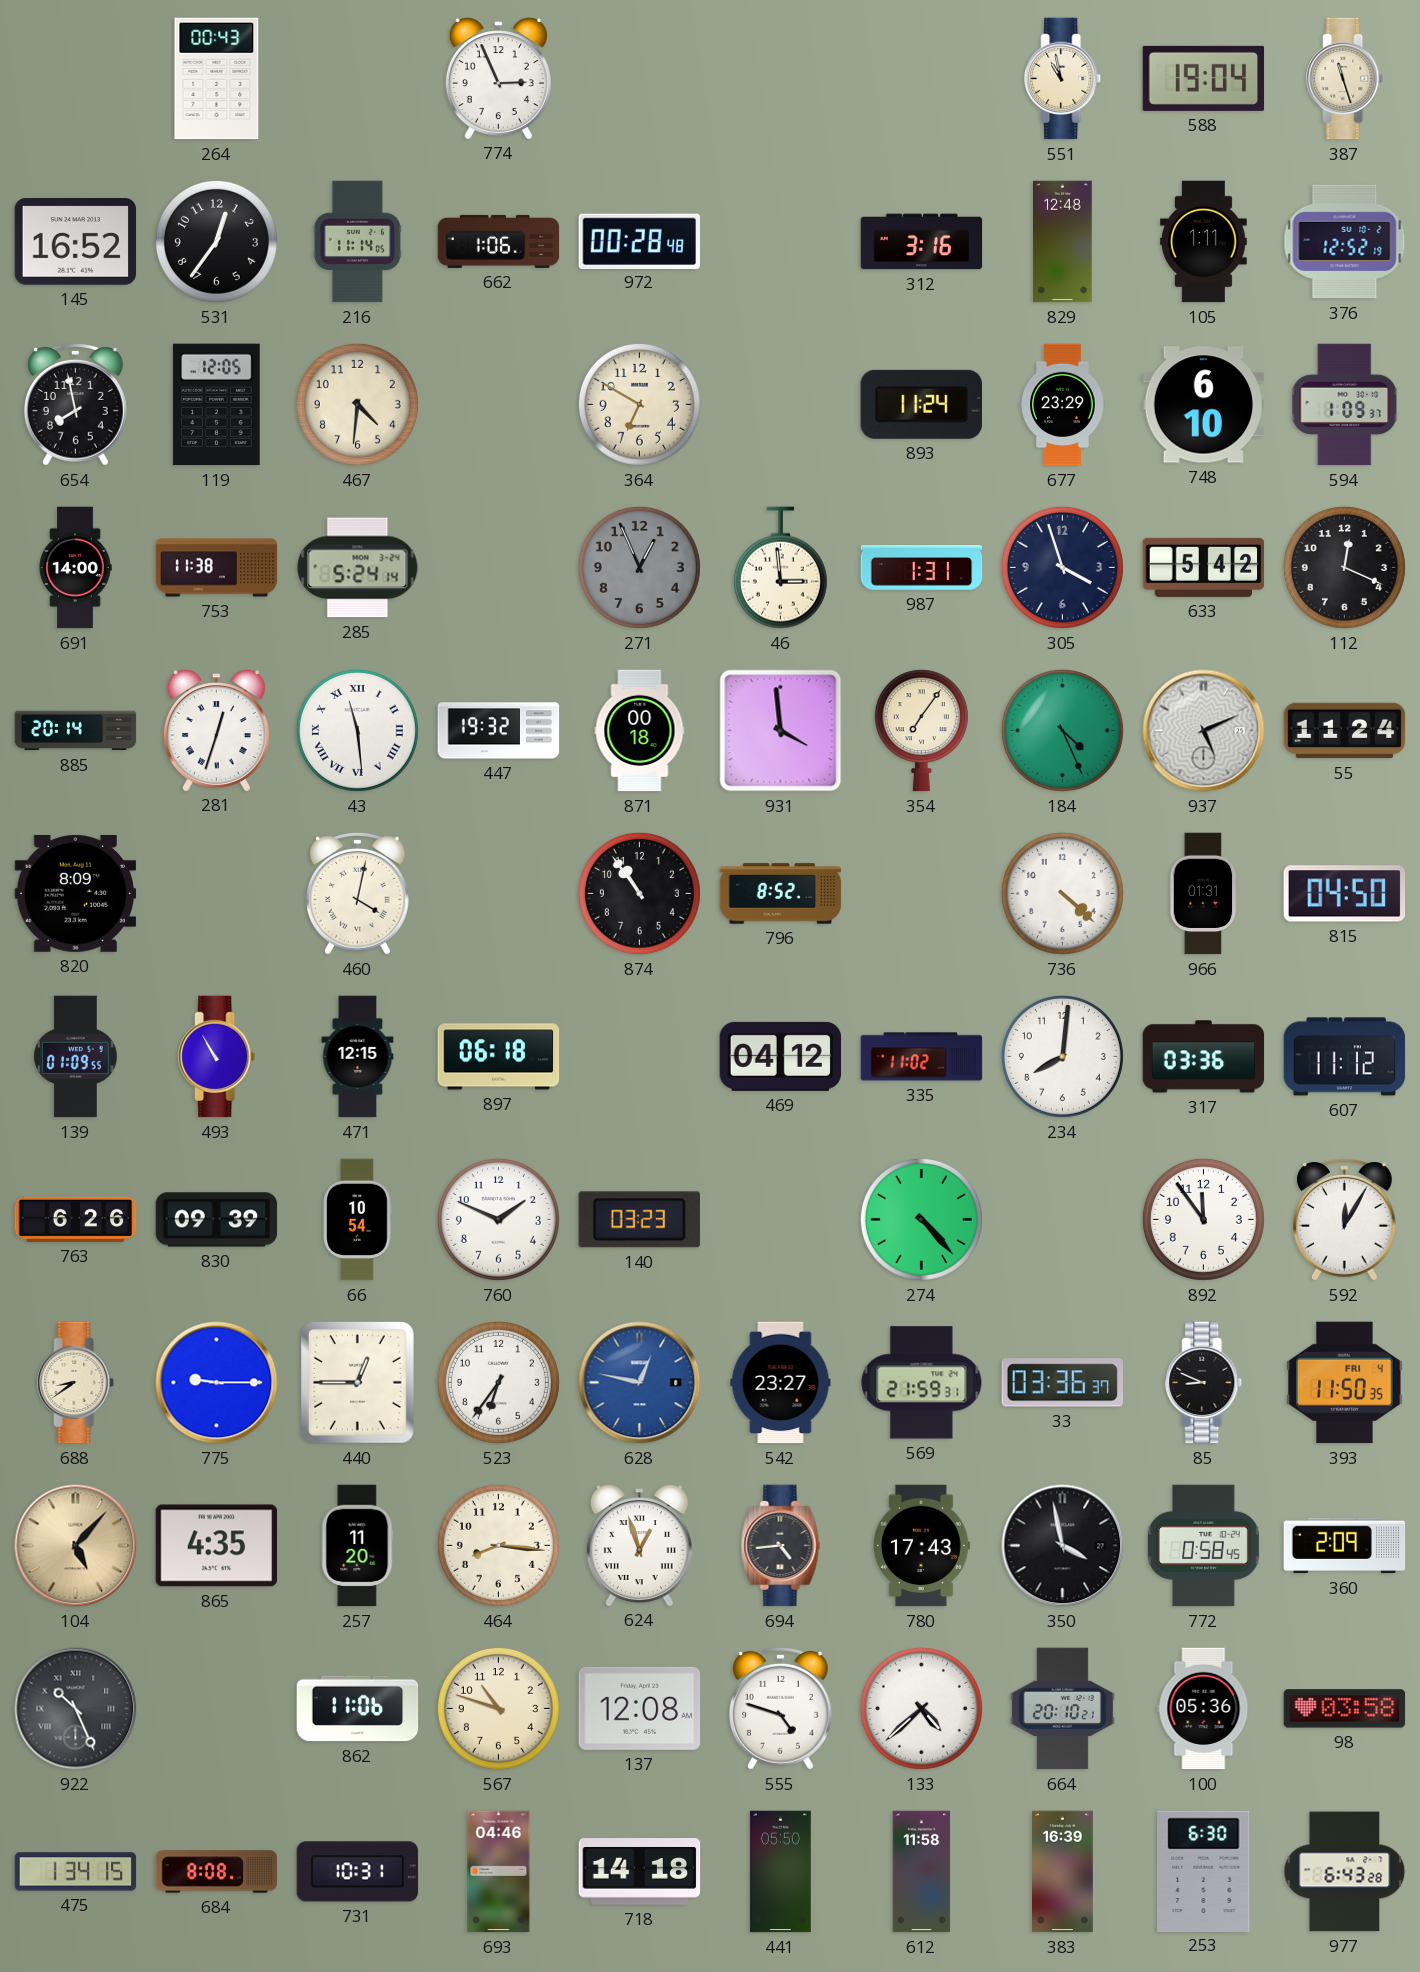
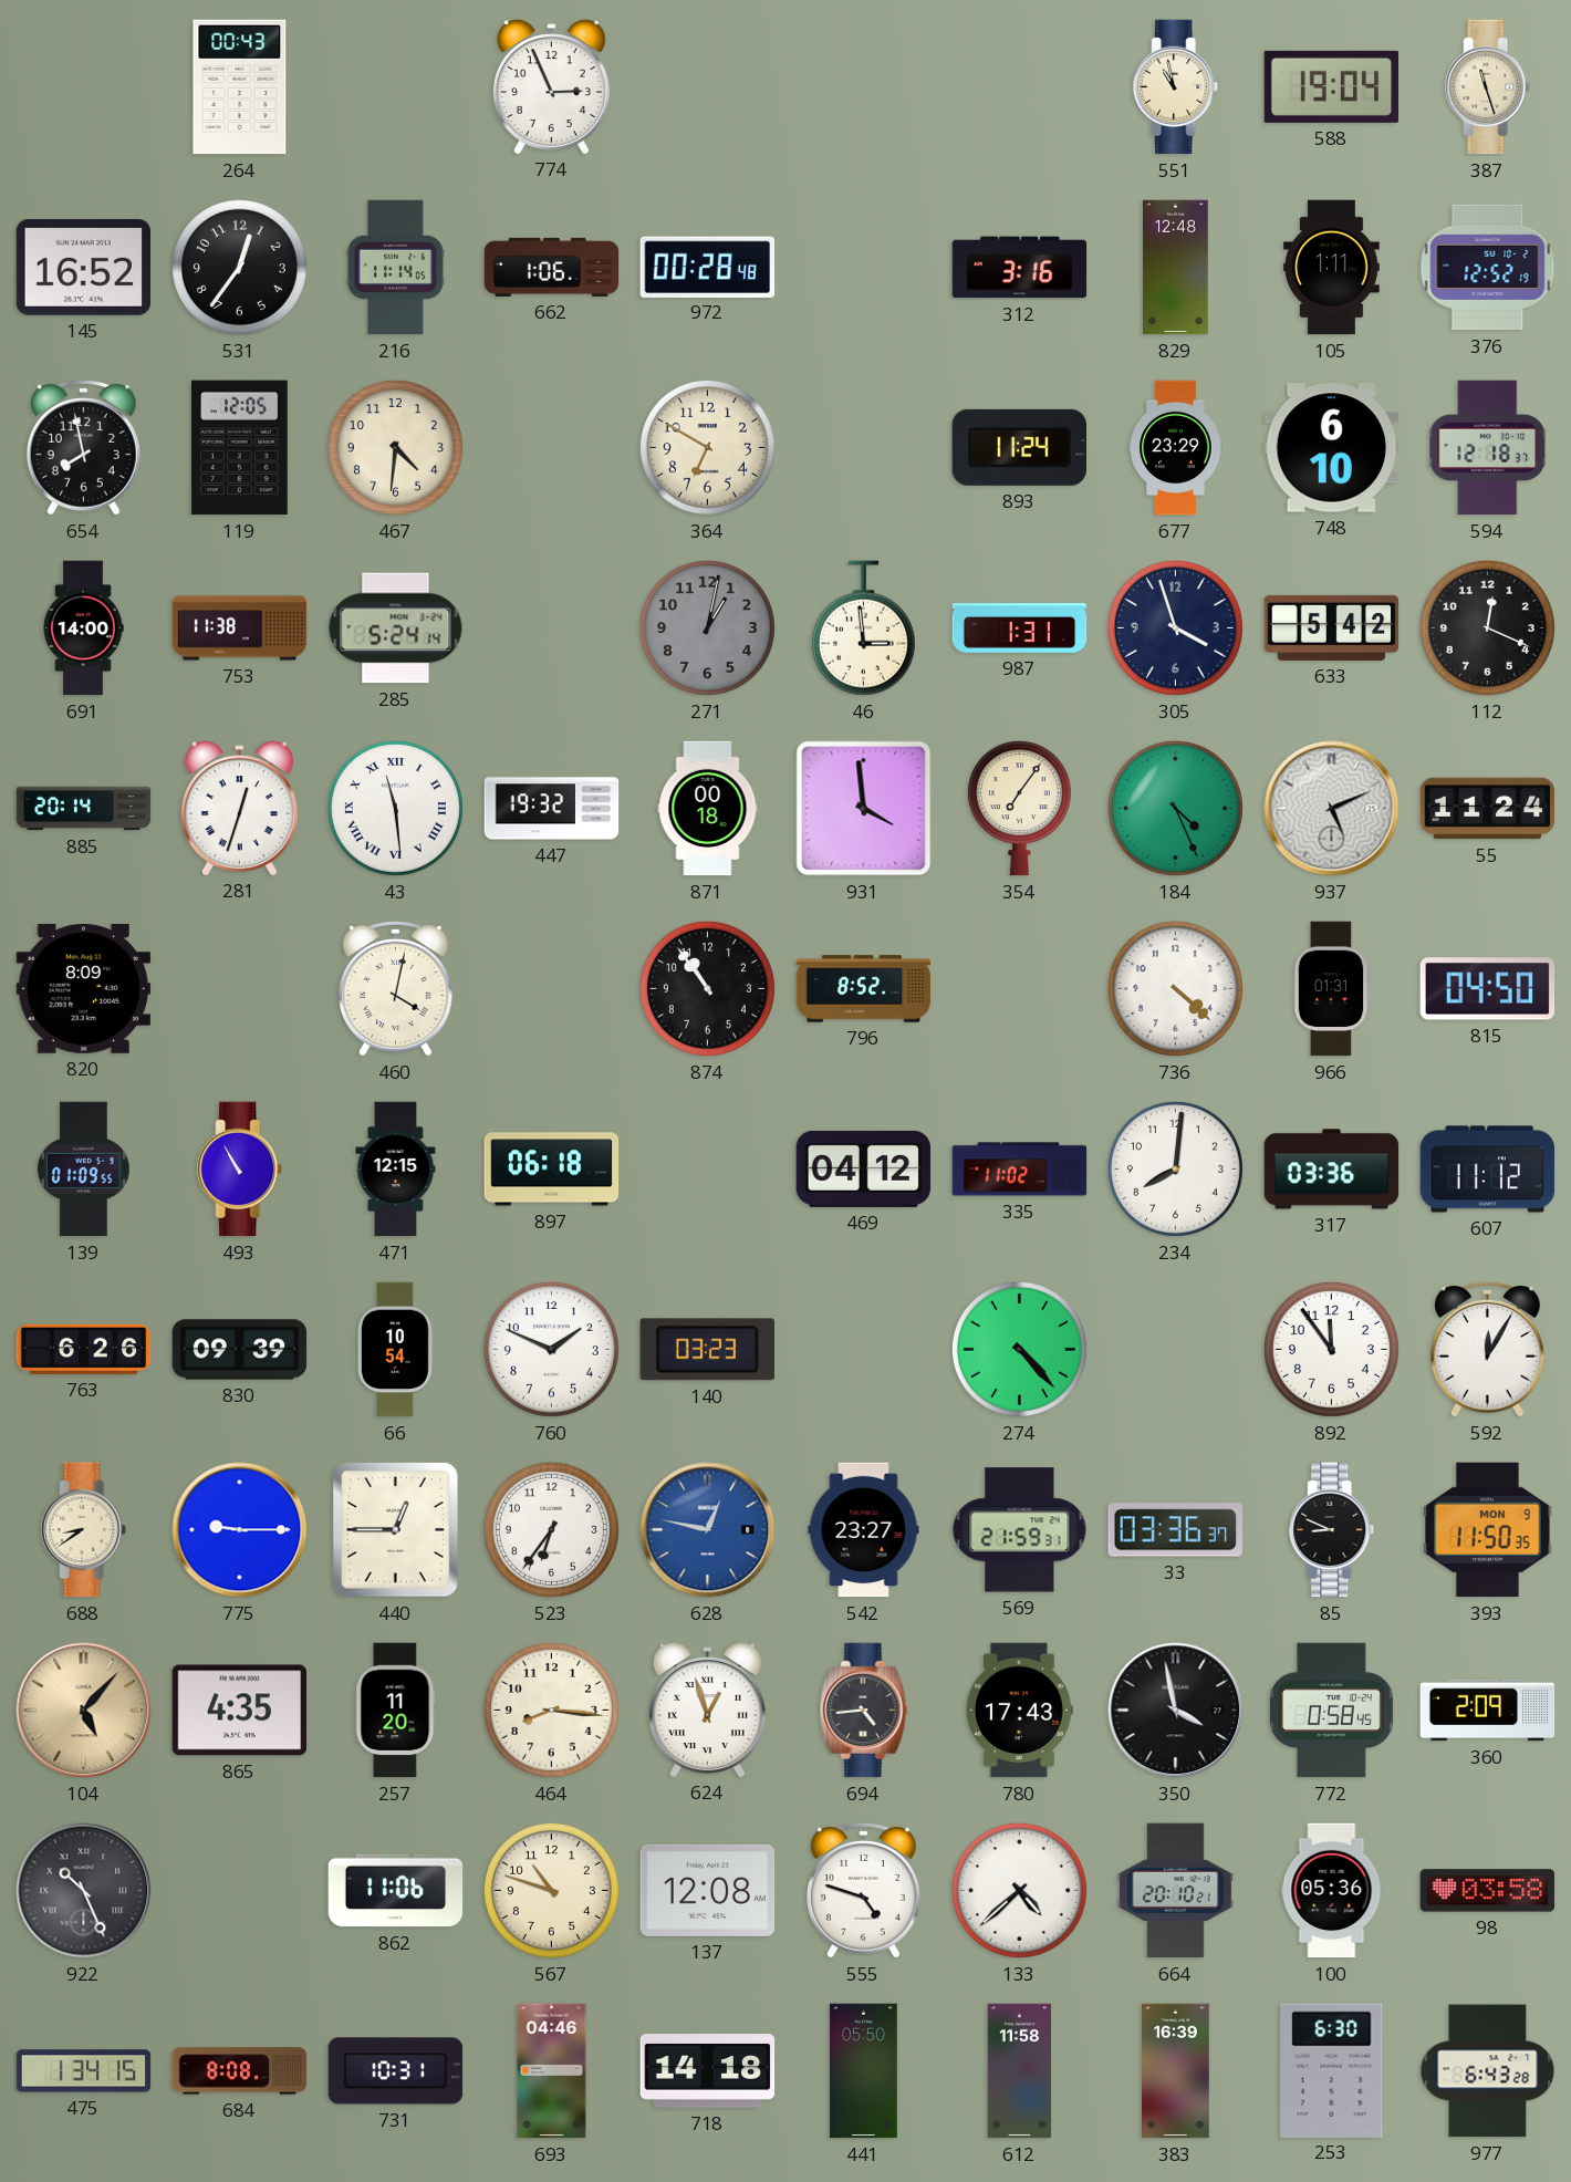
594: 1:09 -> 12:18 (1488, 448)
271: 12:56 -> 1:02 (707, 627)
393 date: FRI 4 -> MON 9 (1488, 1530)
